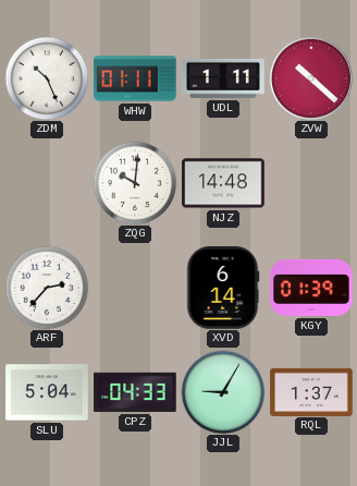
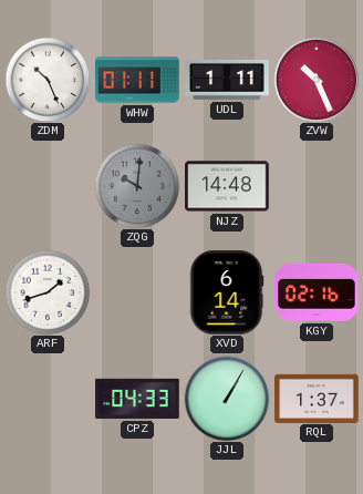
ZVW: 10:22 -> 10:26 (317, 80)
ZQG dial: white -> grey (137, 186)
ARF: 2:37 -> 1:42 (48, 292)
KGY: 01:39 -> 02:16 (317, 292)
SLU: 5:04 -> none (47, 392)
JJL: 9:05 -> 1:05 (227, 399)
